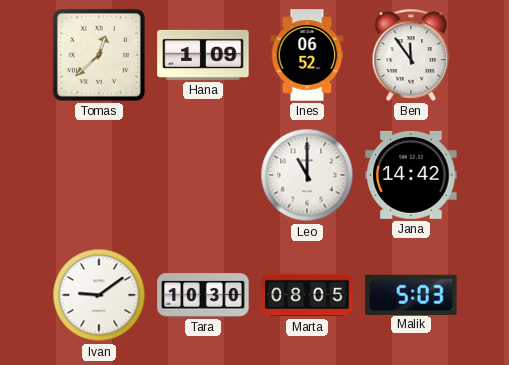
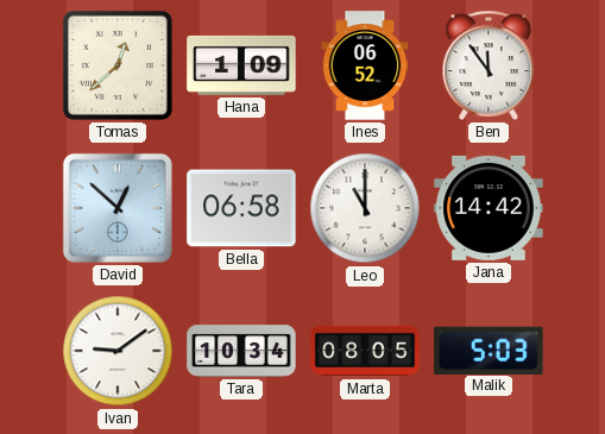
David: none -> 12:52 (118, 208)
Bella: none -> 06:58 (241, 208)
Tara: 10:30 -> 10:34 (241, 351)
